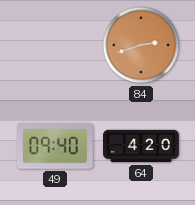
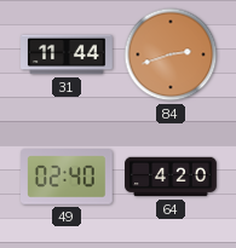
31: none -> 11:44 (67, 54)
49: 09:40 -> 02:40 (68, 177)
